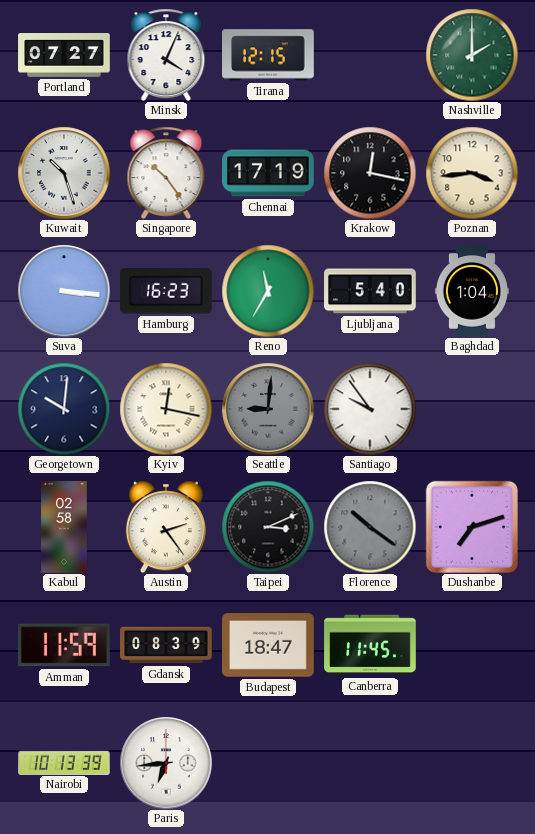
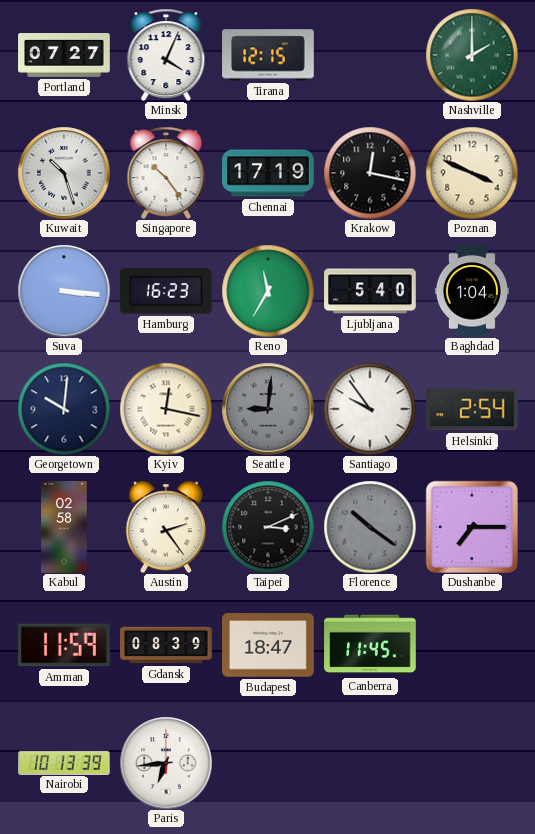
Poznan: 3:44 -> 3:49 (472, 173)
Helsinki: none -> 2:54 (473, 409)
Dushanbe: 7:12 -> 7:15 (472, 527)
